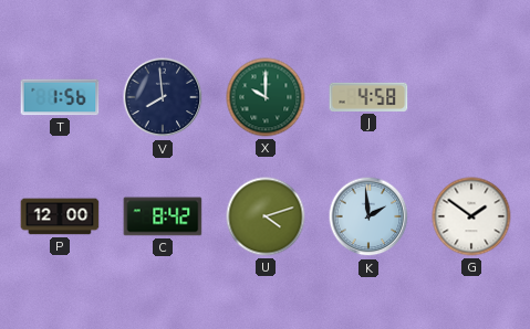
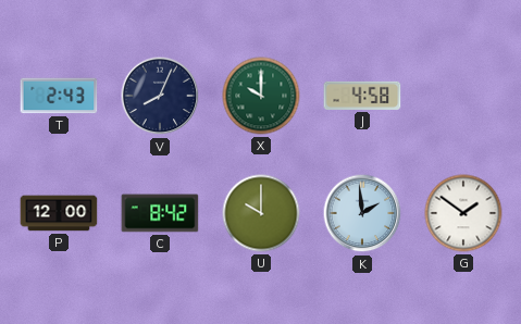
T: 1:56 -> 2:43 (59, 96)
V: 7:59 -> 8:04 (160, 96)
U: 4:12 -> 10:00 (261, 213)
